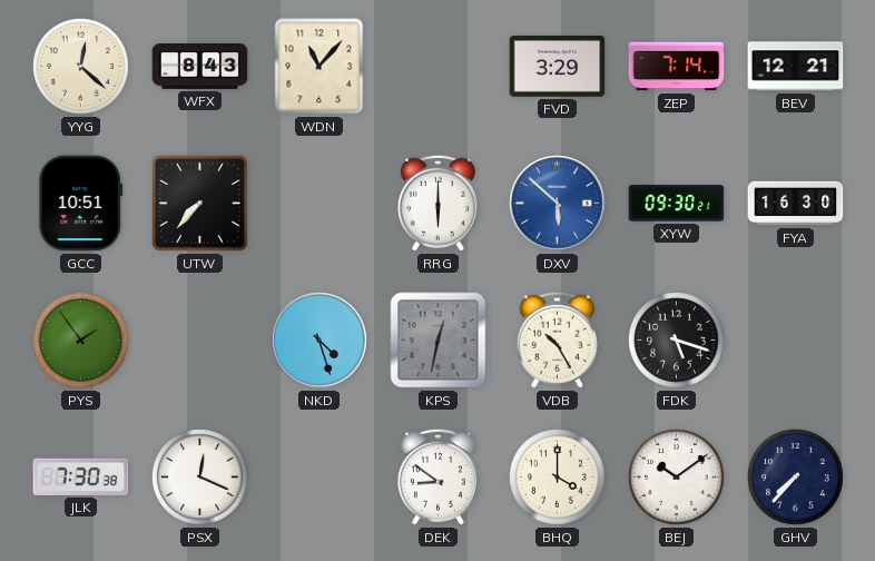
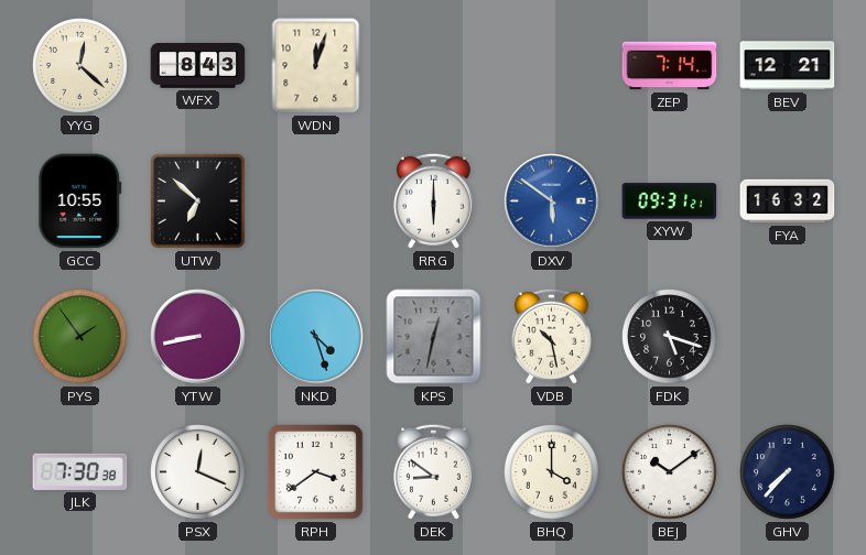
WDN: 11:07 -> 12:03 (316, 66)
FVD: 3:29 -> none (558, 67)
GCC: 10:51 -> 10:55 (80, 202)
UTW: 7:37 -> 6:52 (198, 202)
DXV: 5:52 -> 5:51 (552, 202)
XYW: 09:30 -> 09:31 (670, 202)
FYA: 16:30 -> 16:32 (788, 202)
YTW: none -> 8:43 (198, 337)
VDB: 10:25 -> 10:28 (551, 336)
RPH: none -> 3:39 (315, 471)
